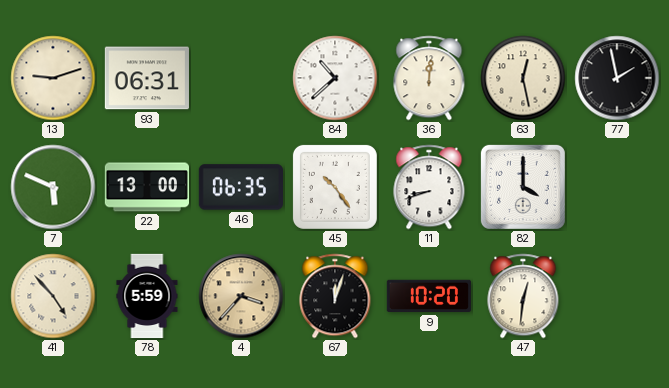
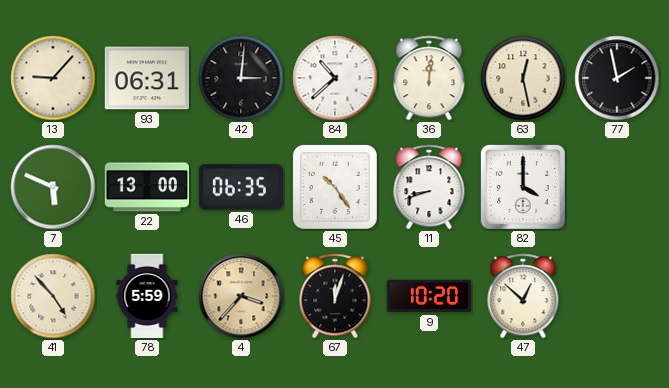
13: 9:12 -> 9:07 (53, 78)
42: none -> 3:01 (241, 78)
47: 12:31 -> 12:52 (523, 296)
